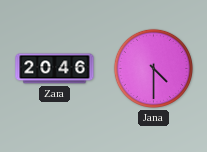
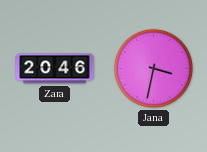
Jana: 4:30 -> 3:32 (153, 68)
